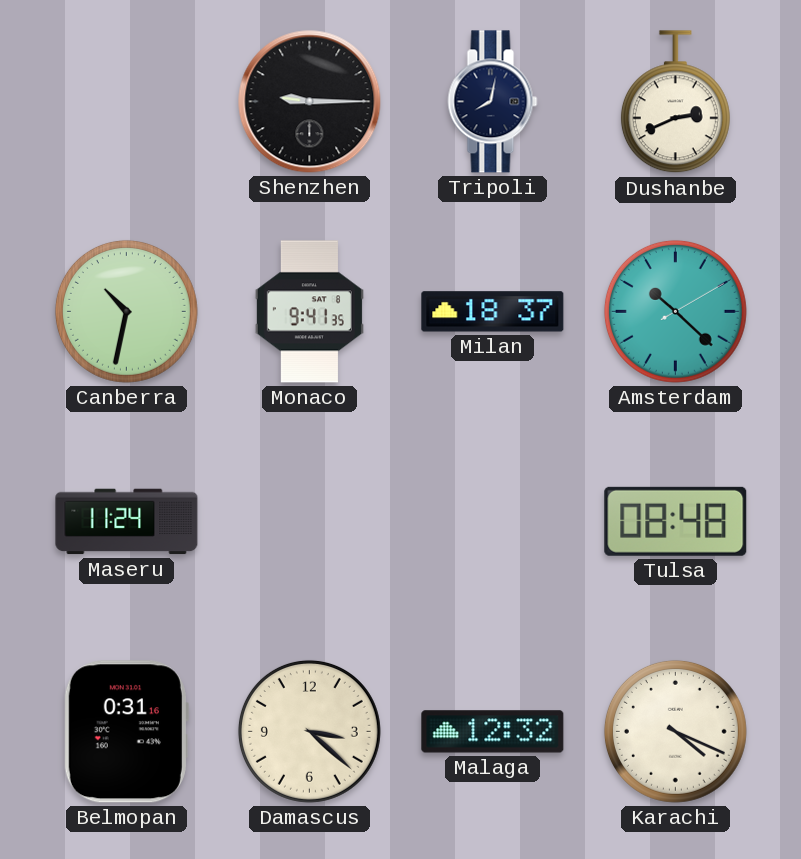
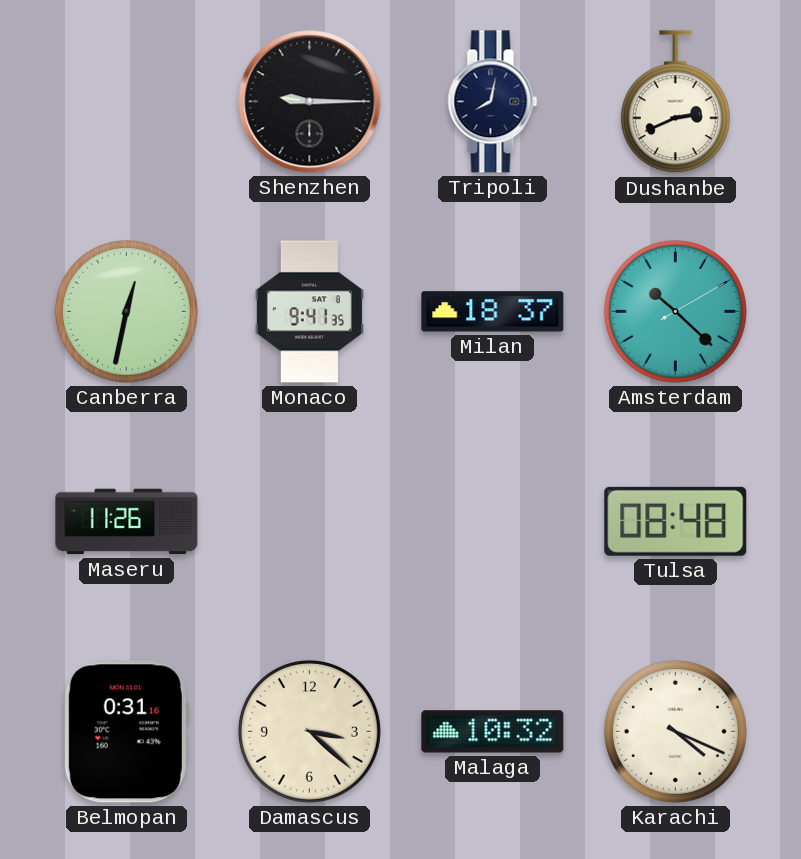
Canberra: 10:32 -> 12:32 (126, 311)
Maseru: 11:24 -> 11:26 (127, 522)
Malaga: 12:32 -> 10:32 (493, 732)
